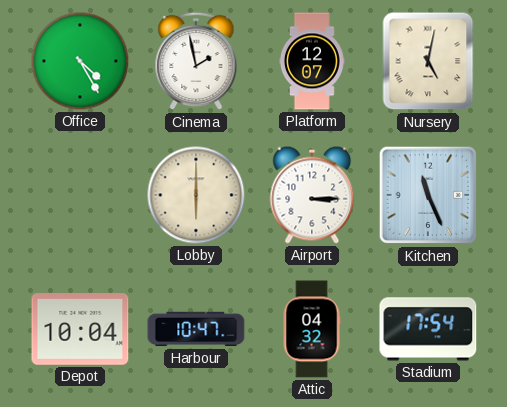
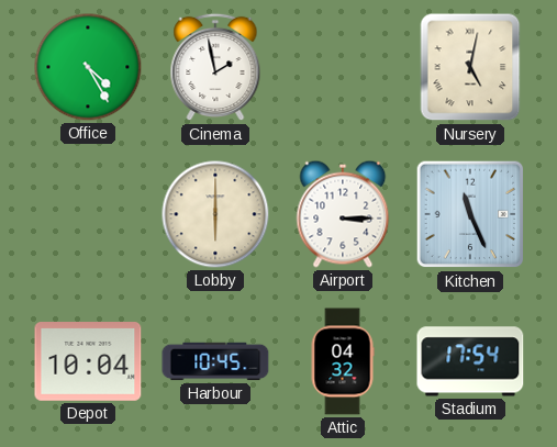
Platform: 12:07 -> none (312, 61)
Harbour: 10:47 -> 10:45 (215, 361)
